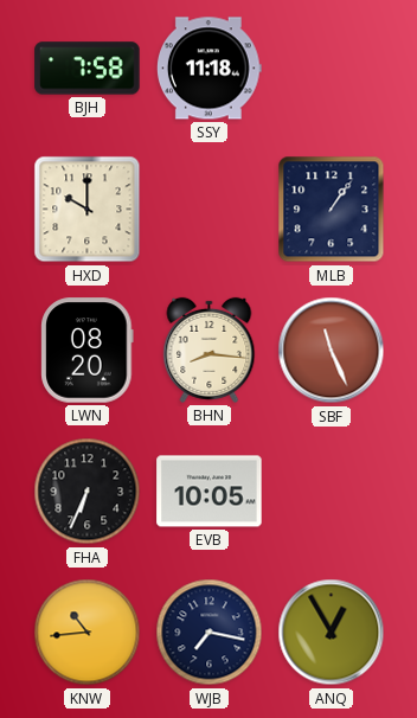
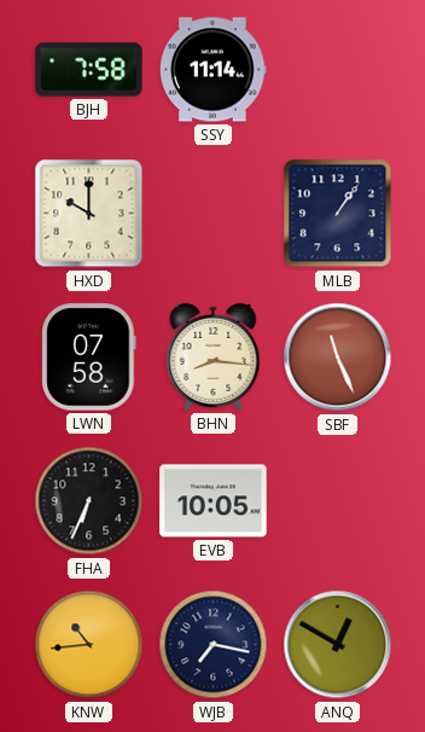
SSY: 11:18 -> 11:14 (212, 70)
LWN: 08:20 -> 07:58 (89, 358)
ANQ: 12:55 -> 12:50 (338, 645)
